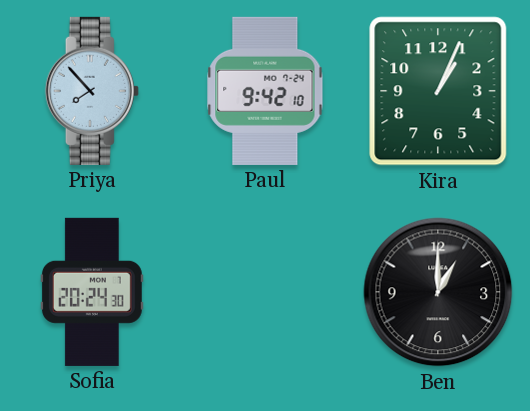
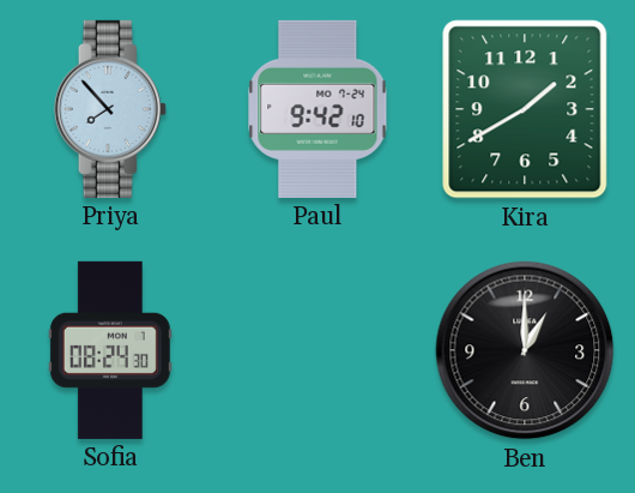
Kira: 1:04 -> 1:40 (525, 109)
Sofia: 20:24 -> 08:24 (110, 350)
